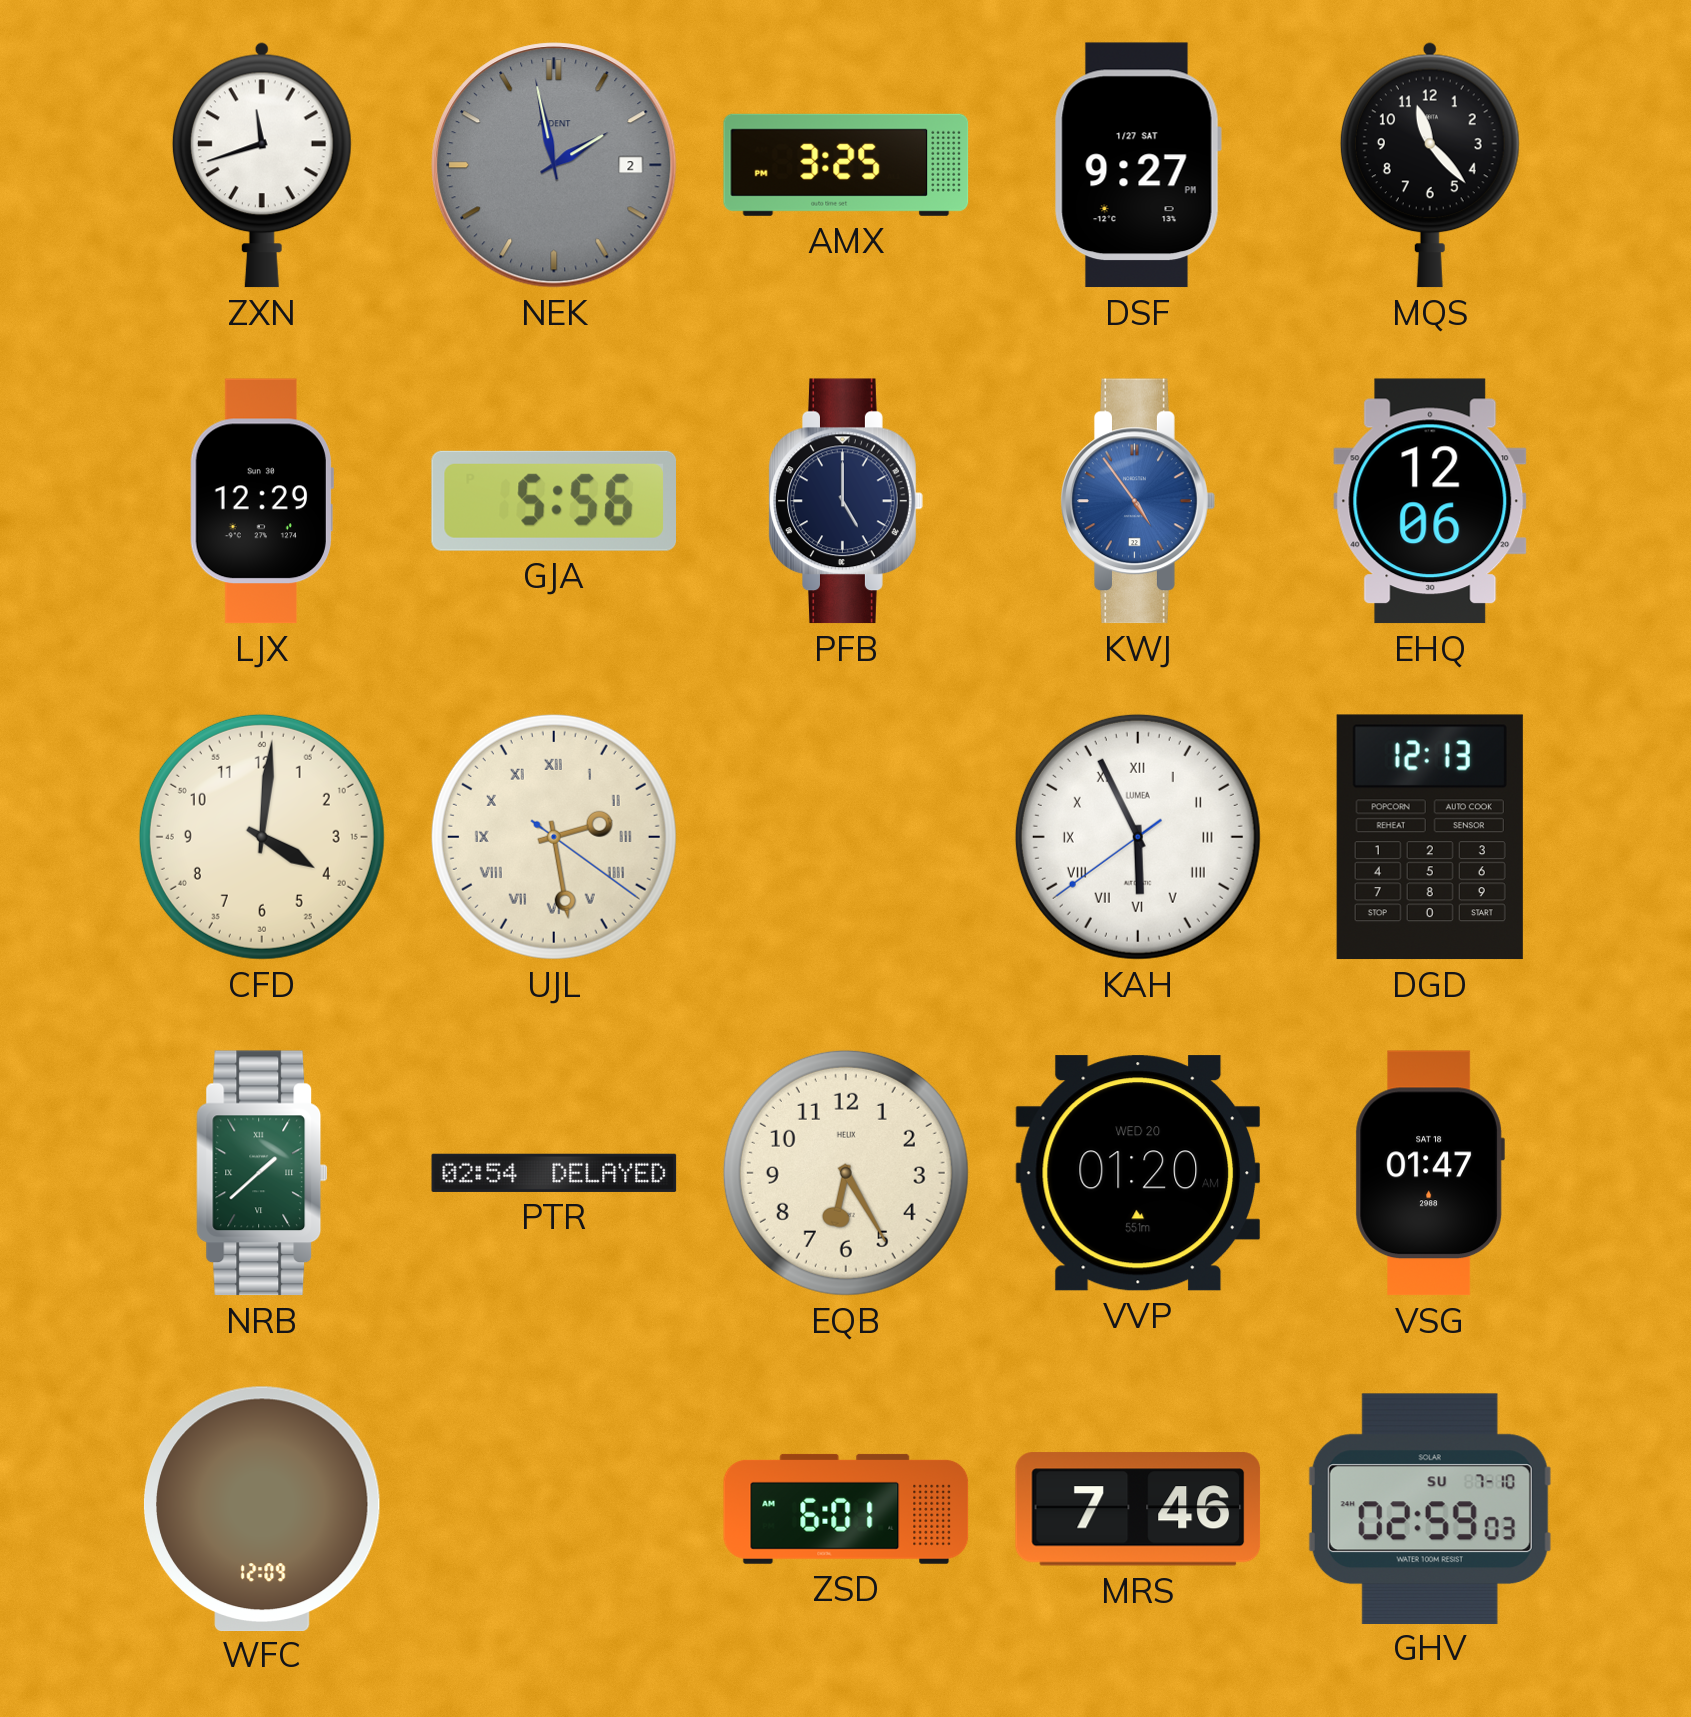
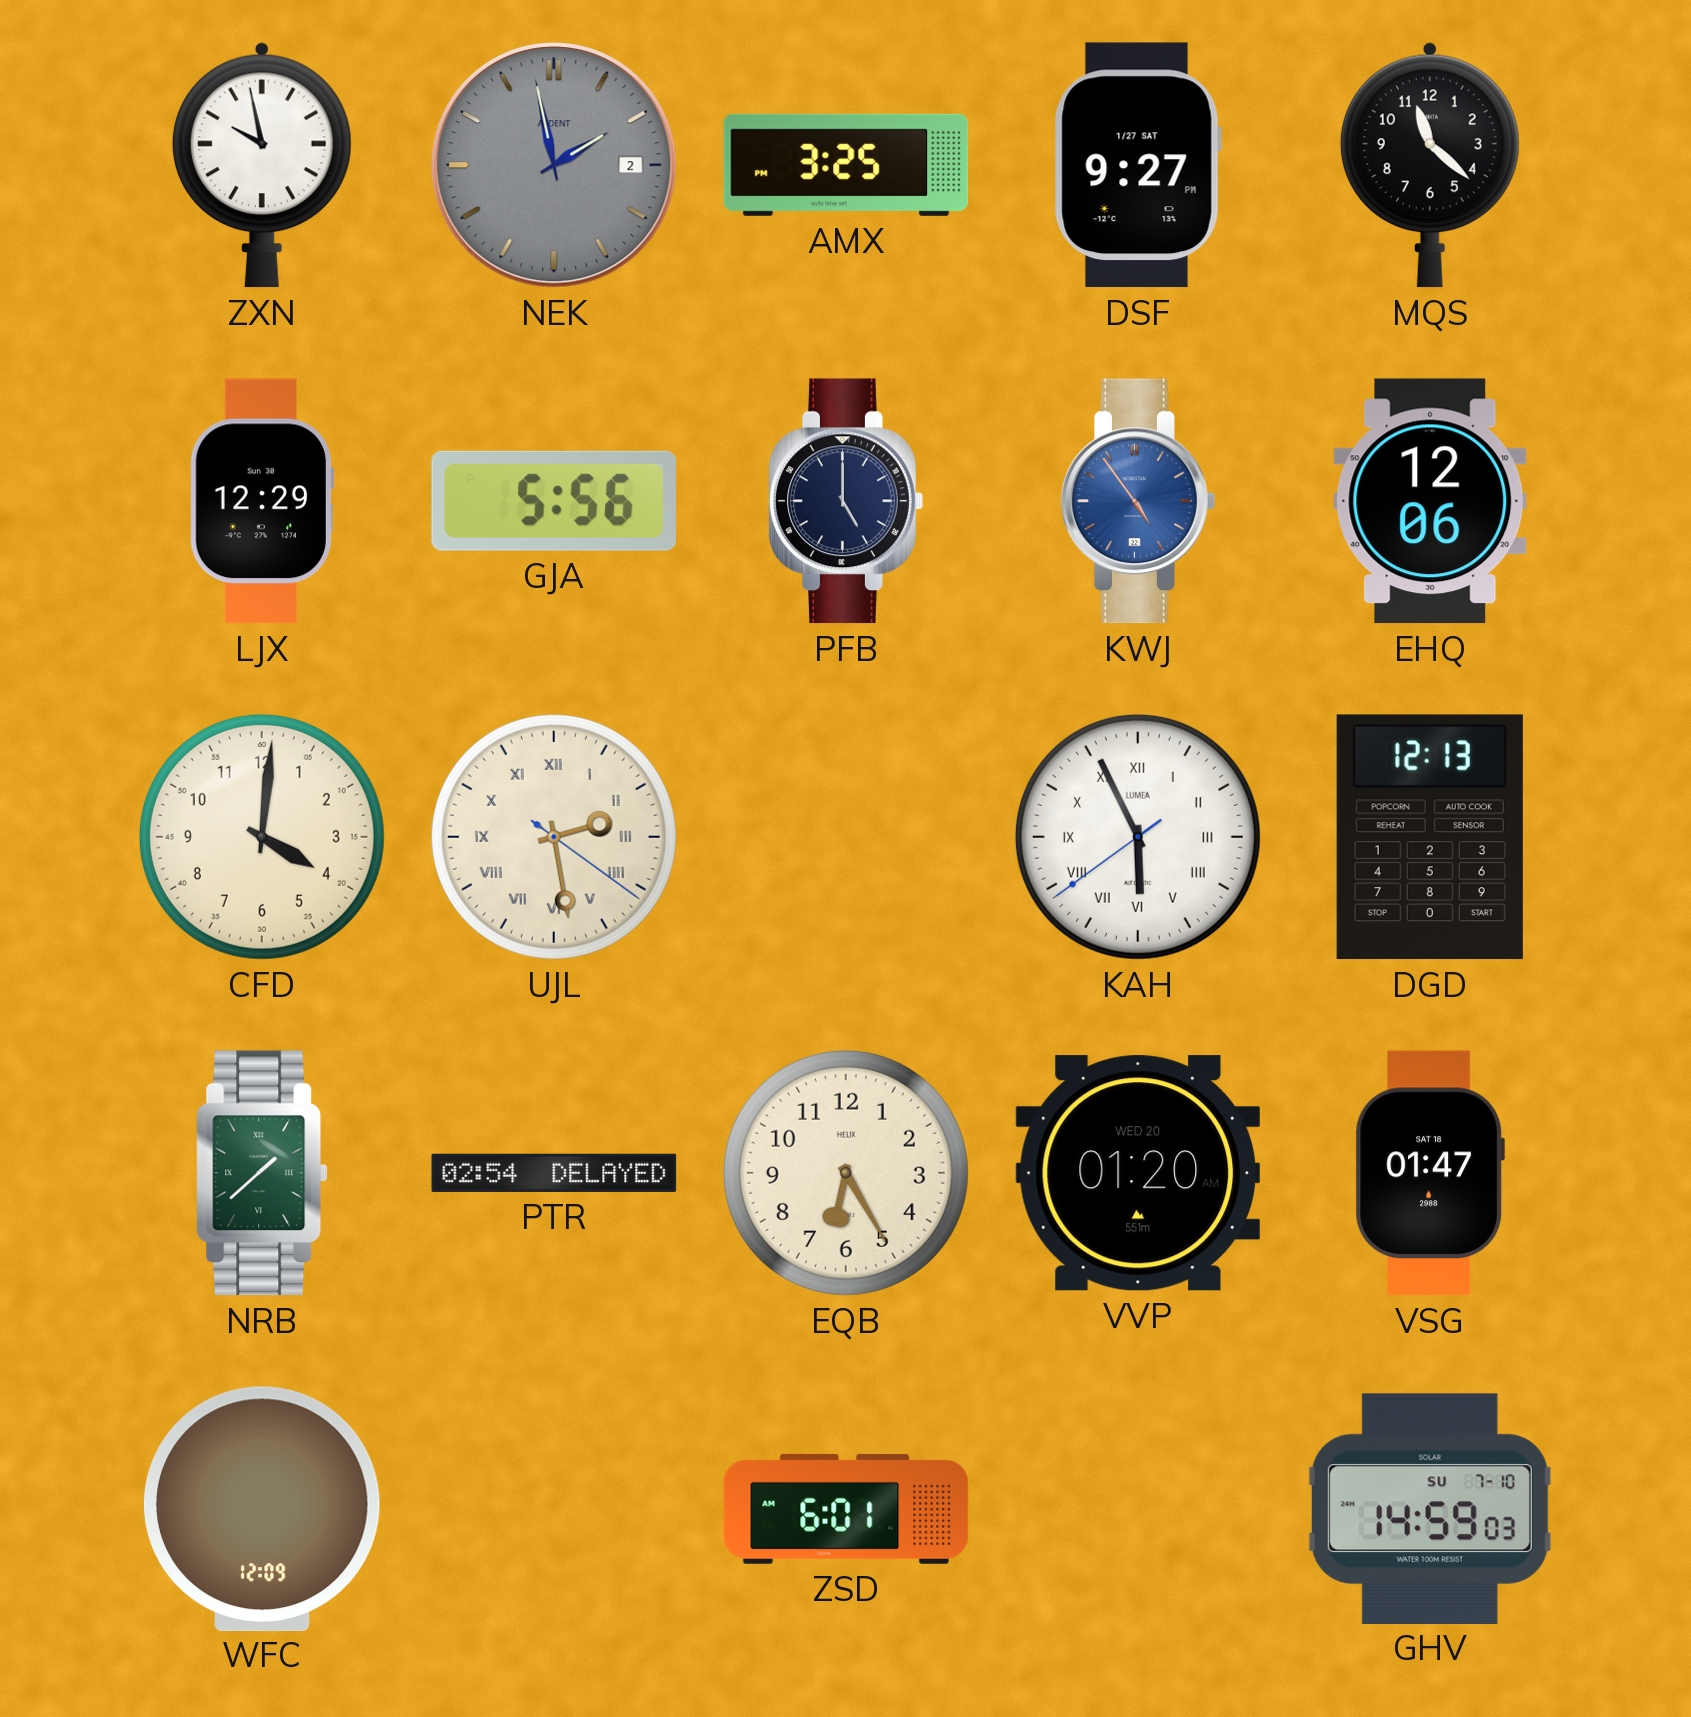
ZXN: 11:42 -> 9:58 (262, 165)
MQS: 11:23 -> 11:22 (1430, 165)
MRS: 7:46 -> none (1138, 1509)
GHV: 02:59 -> 14:59 (1430, 1508)
